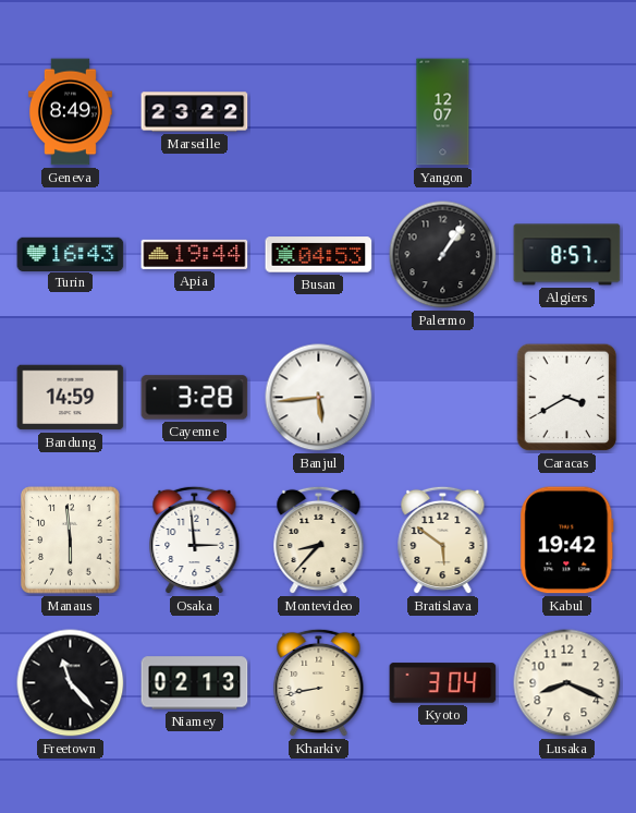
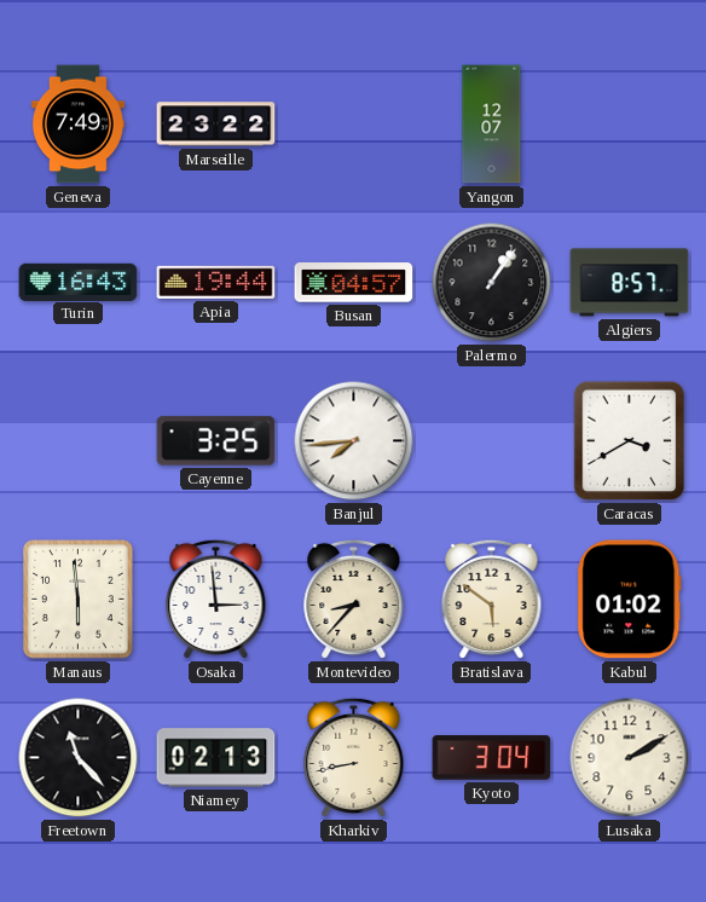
Geneva: 8:49 -> 7:49 (77, 125)
Busan: 04:53 -> 04:57 (354, 283)
Bandung: 14:59 -> none (71, 398)
Cayenne: 3:28 -> 3:25 (216, 441)
Banjul: 5:44 -> 7:44 (354, 441)
Kabul: 19:42 -> 01:02 (630, 600)
Lusaka: 8:19 -> 2:10 (630, 758)
